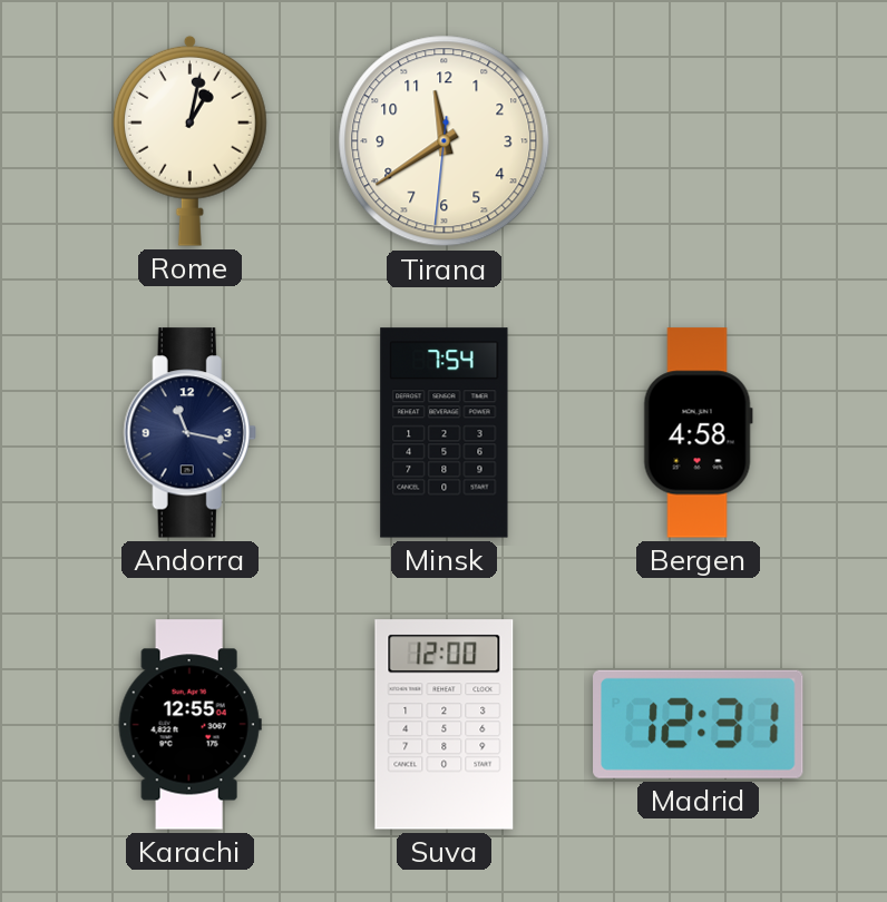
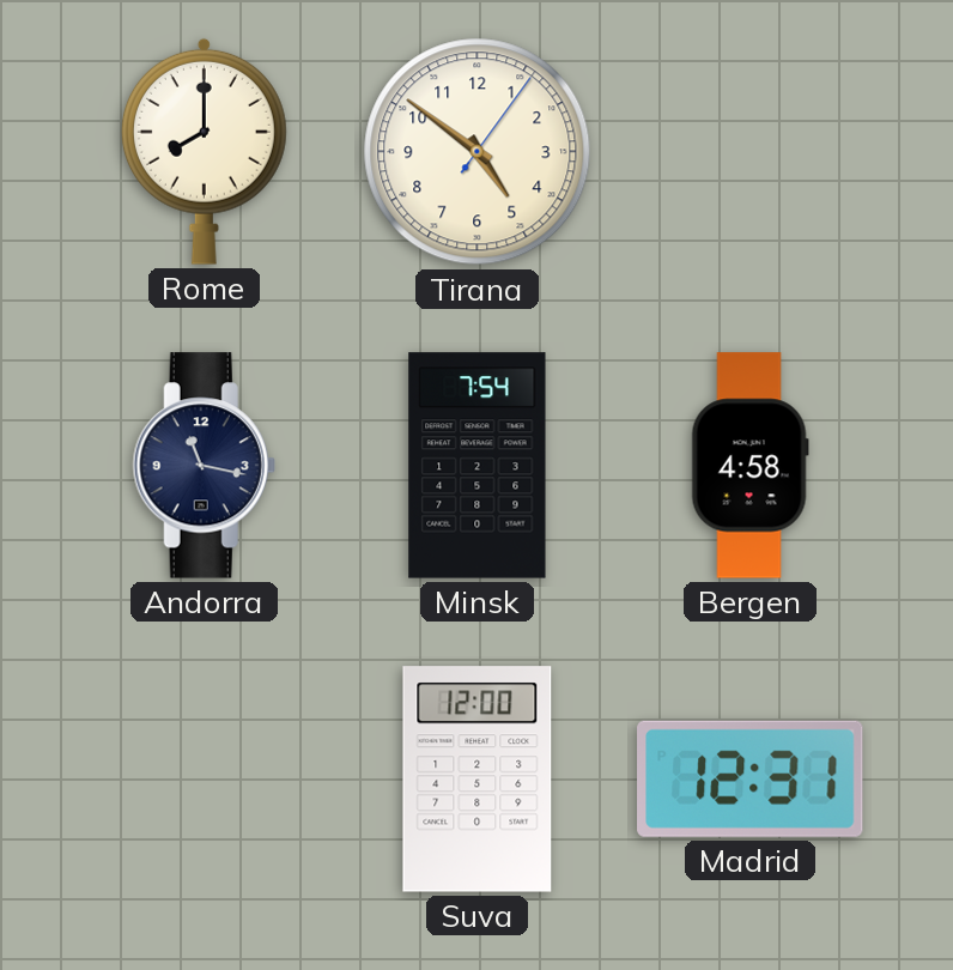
Rome: 1:02 -> 8:00 (204, 151)
Tirana: 11:39 -> 4:51 (478, 152)
Karachi: 12:55 -> none (189, 725)
